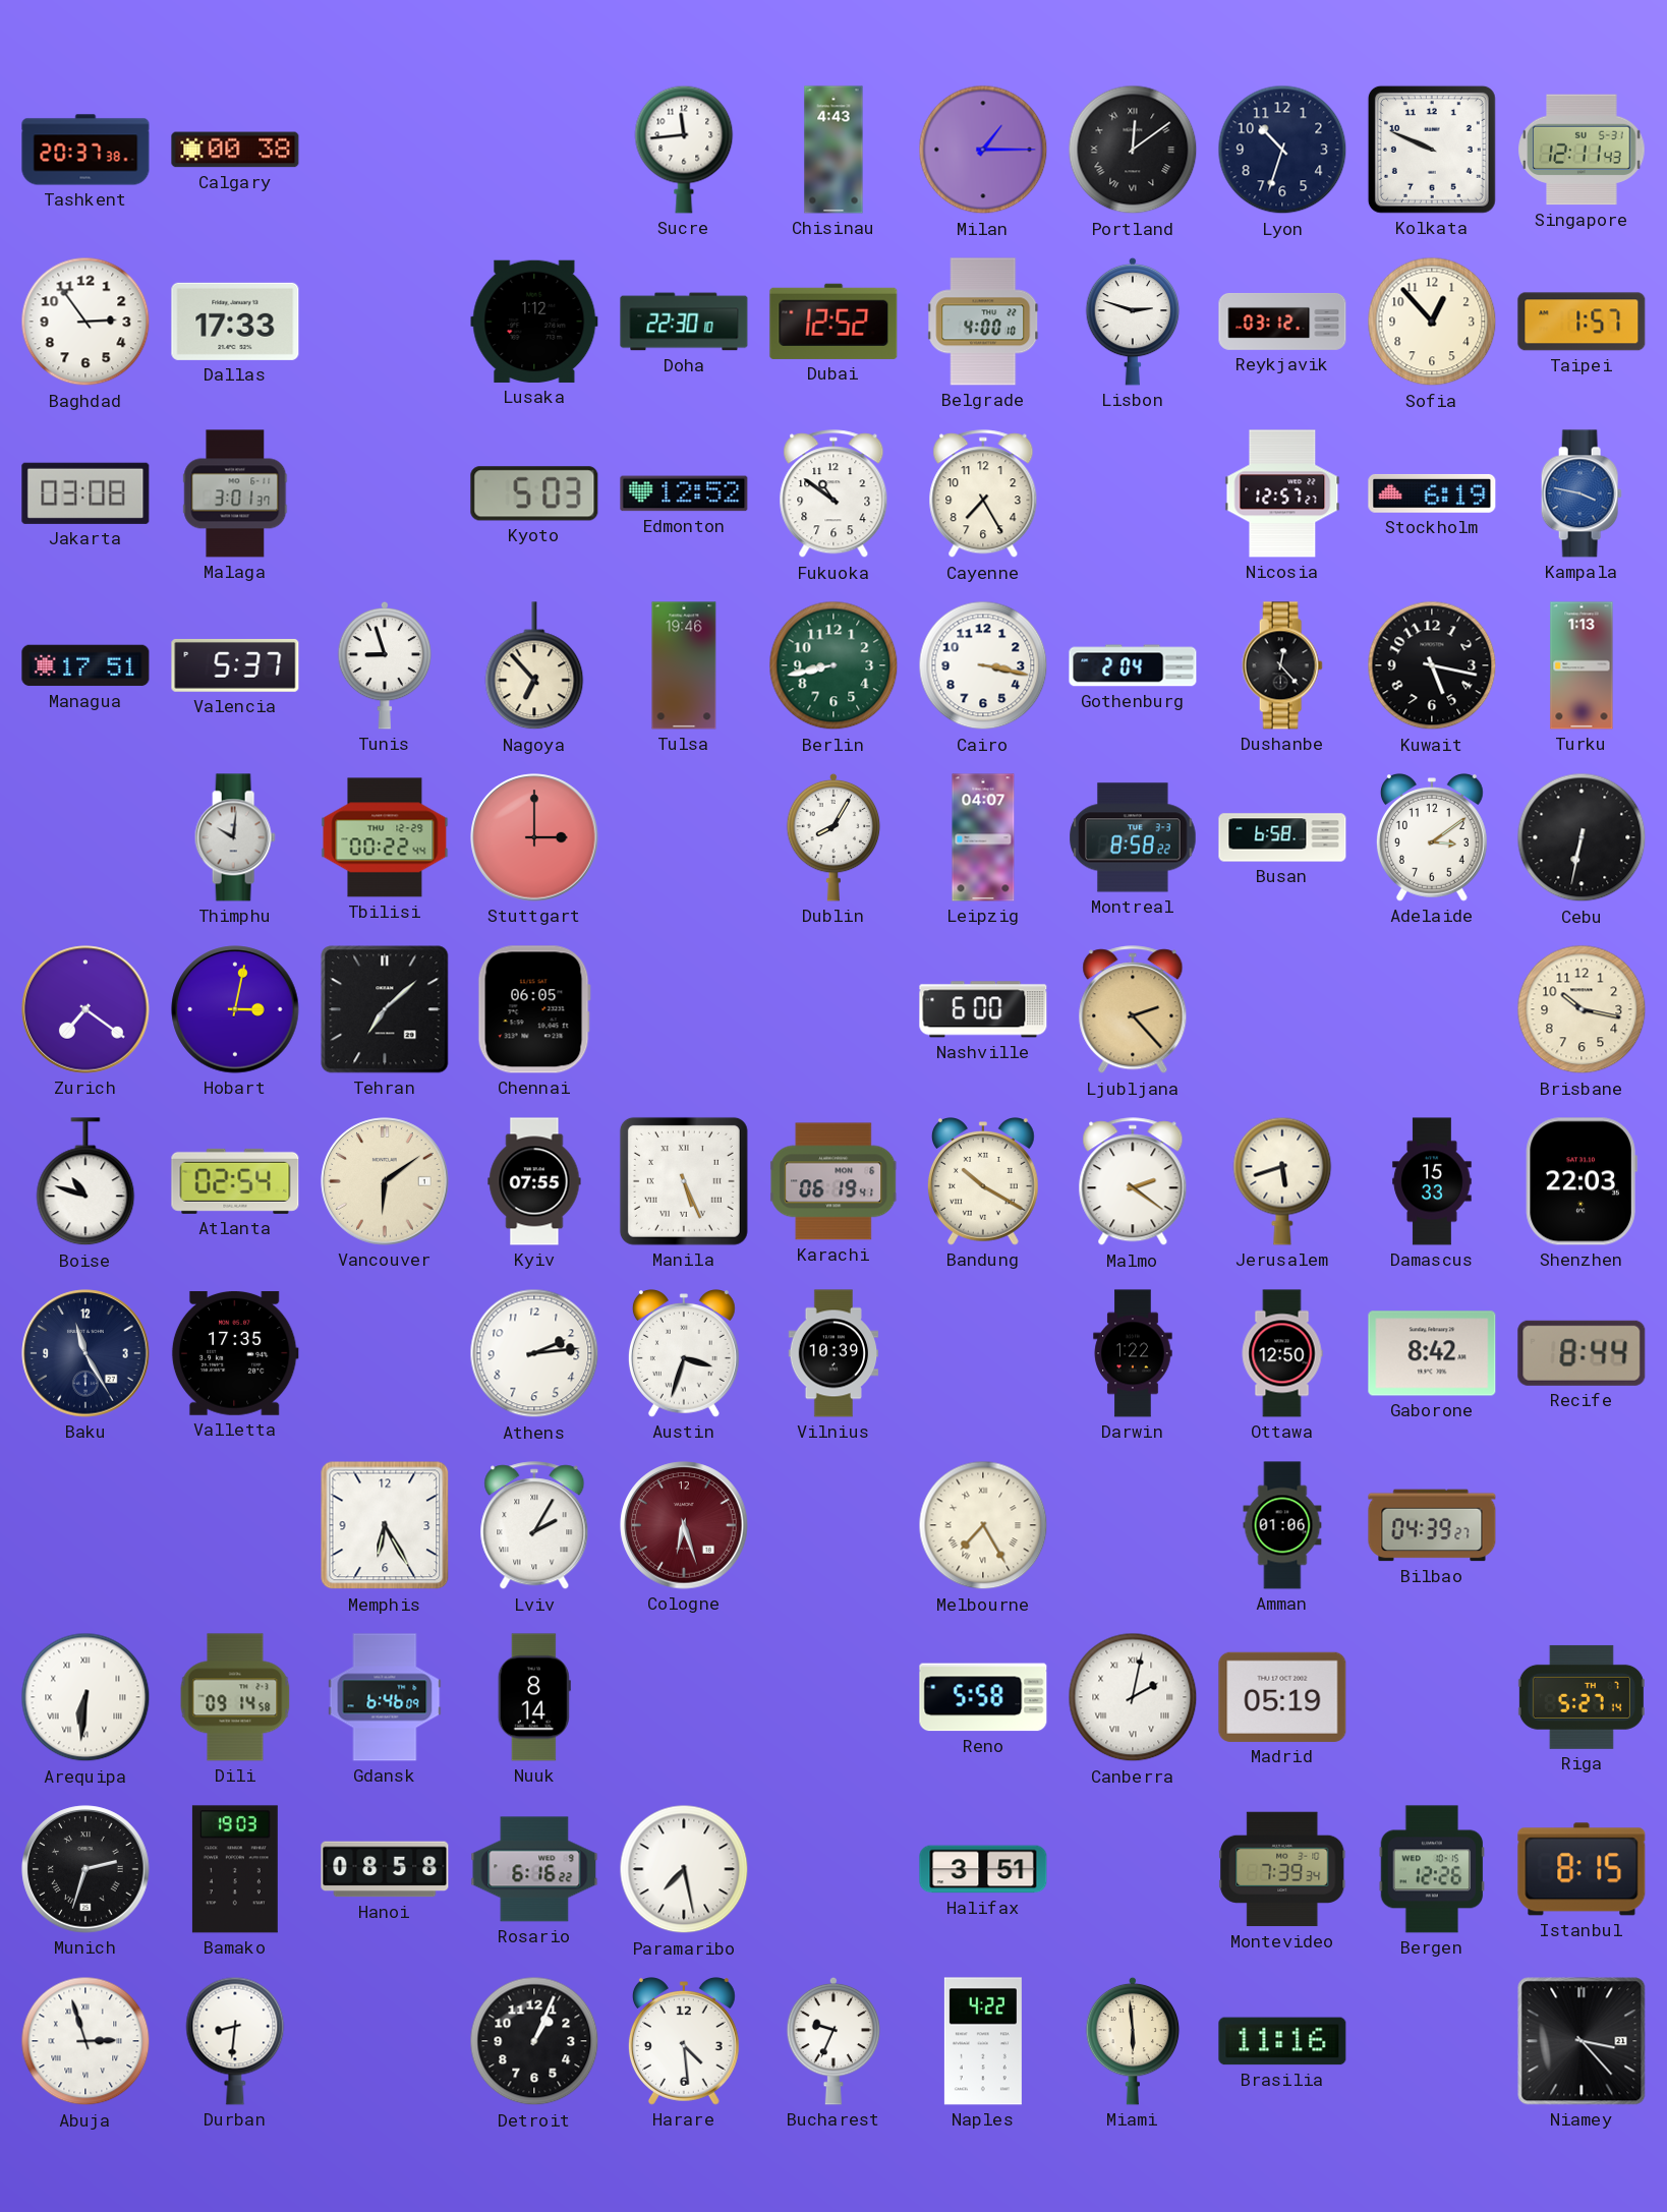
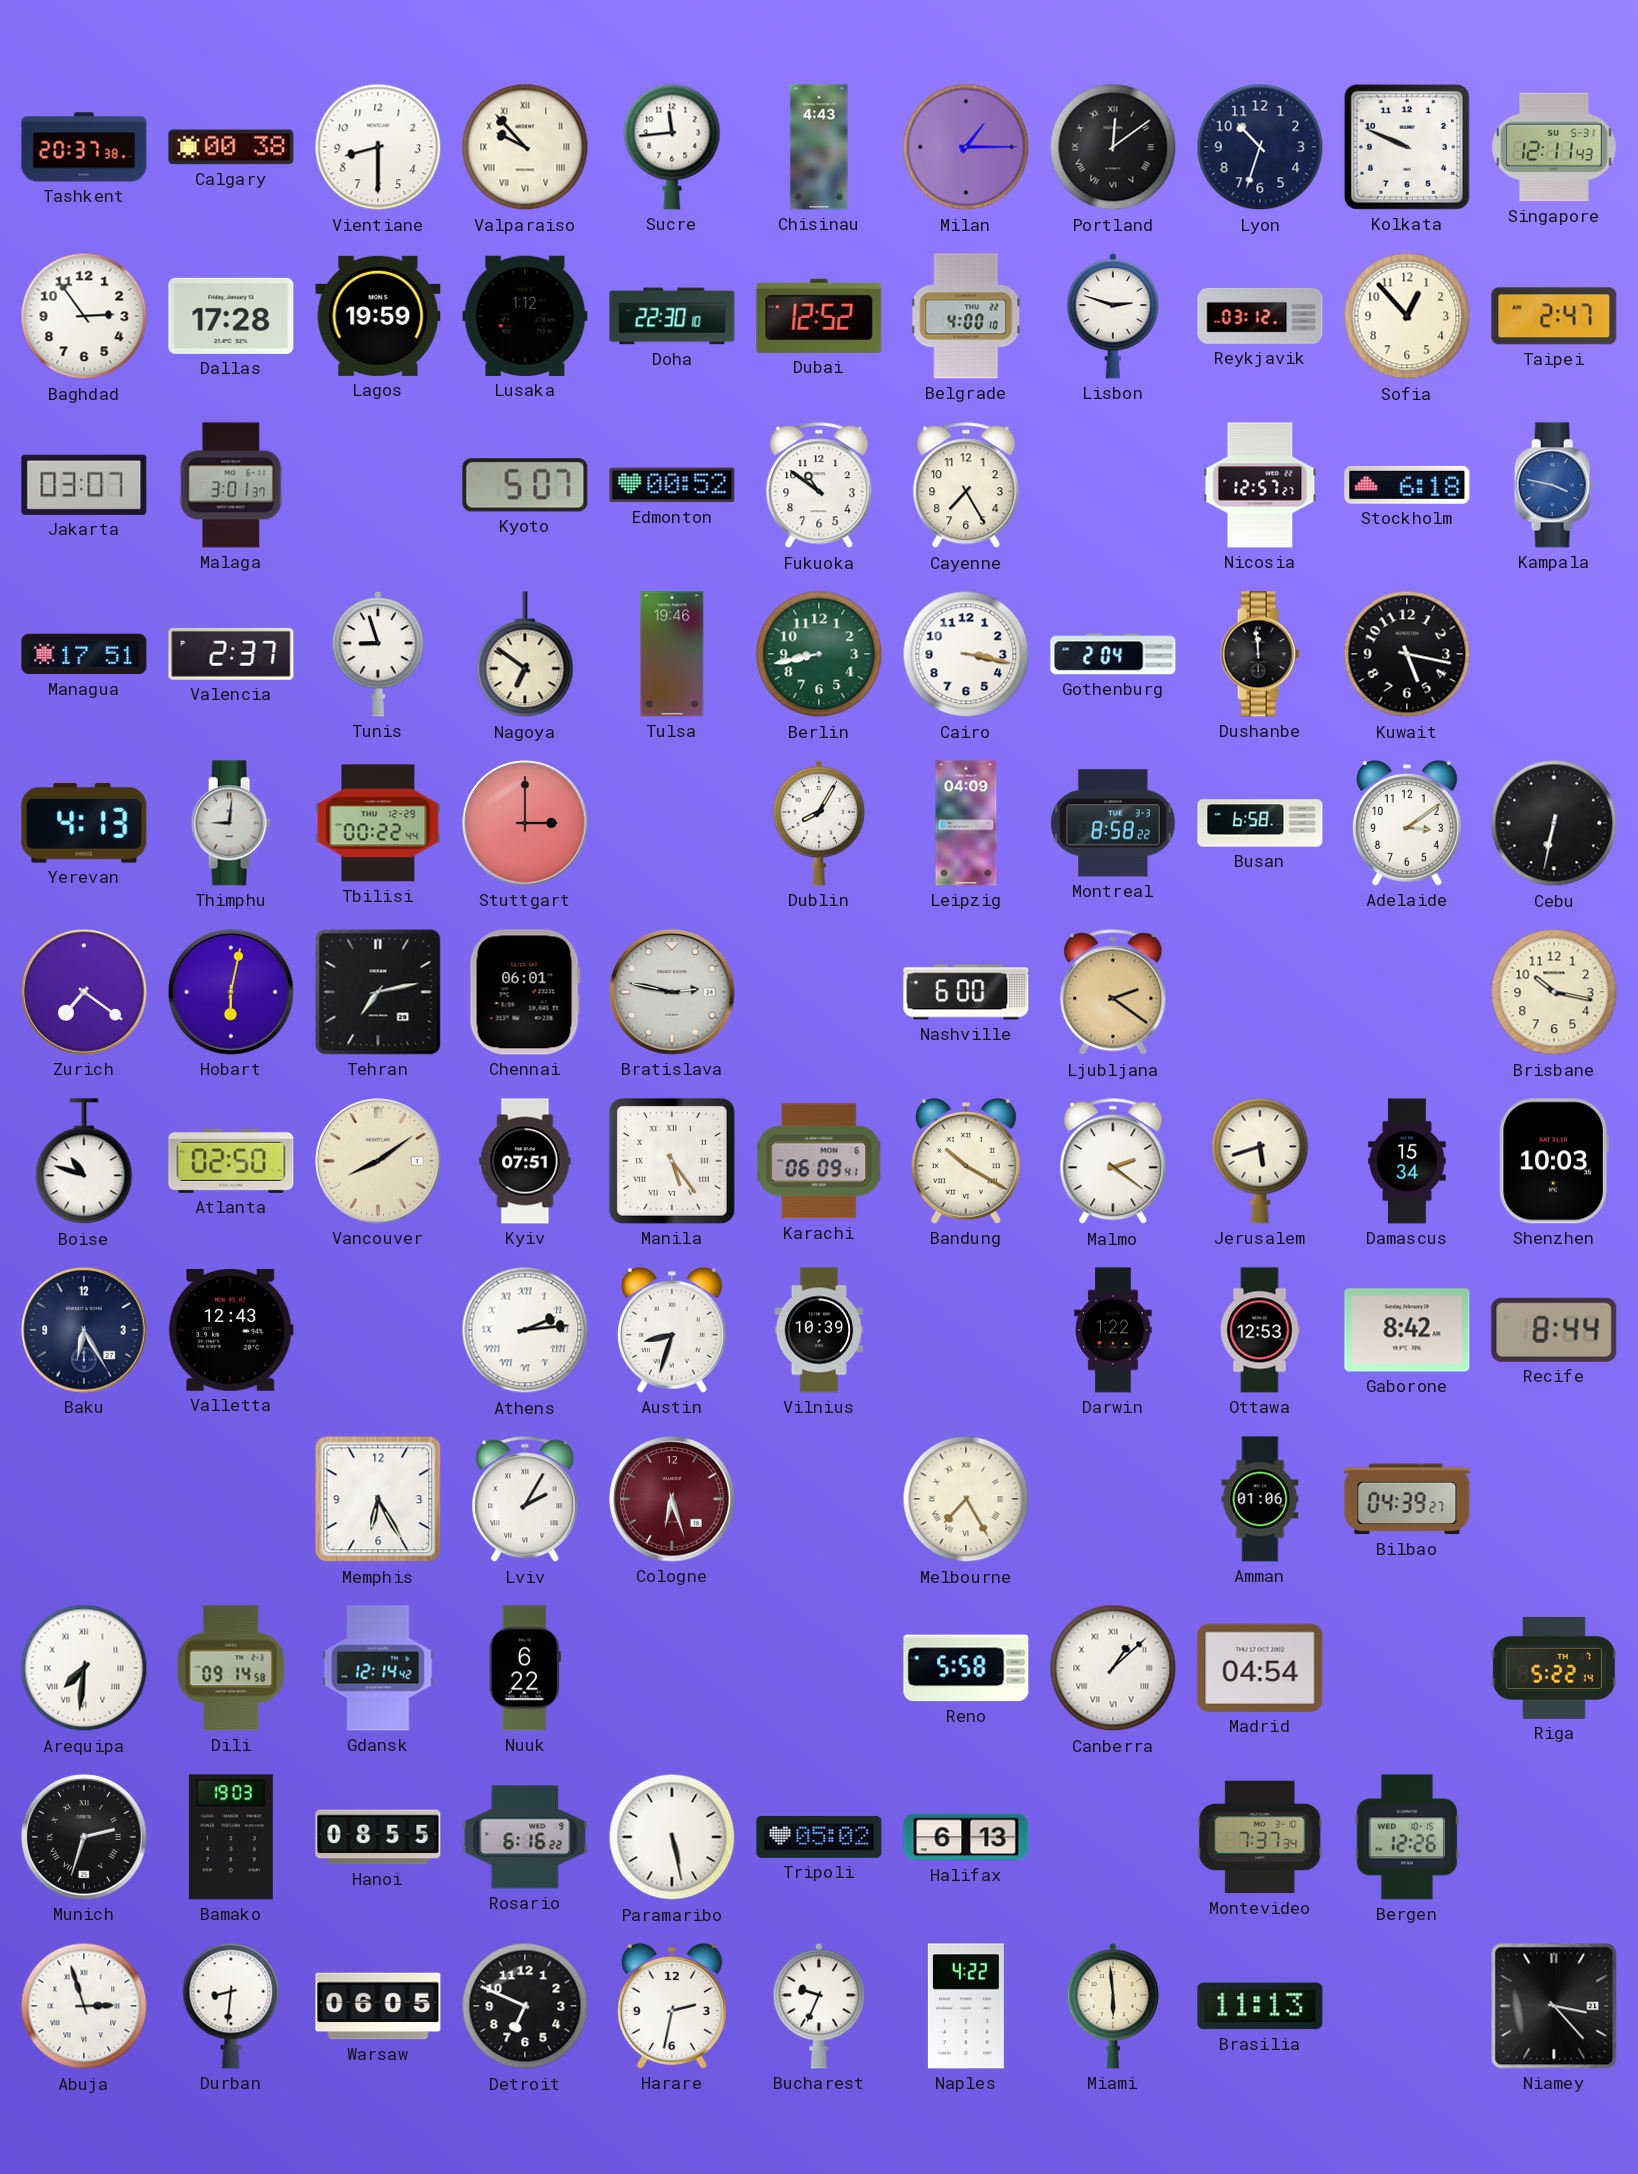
Vientiane: none -> 8:30 (378, 147)
Valparaiso: none -> 9:53 (525, 147)
Dallas: 17:33 -> 17:28 (231, 316)
Lagos: none -> 19:59 (378, 316)
Taipei: 1:57 -> 2:47 (1554, 316)
Jakarta: 03:08 -> 03:07 (84, 485)
Kyoto: 5:03 -> 5:07 (525, 485)
Edmonton: 12:52 -> 00:52 (672, 485)
Stockholm: 6:19 -> 6:18 (1407, 485)
Valencia: 5:37 -> 2:37 (231, 654)
Nagoya: 6:53 -> 6:51 (525, 655)
Dushanbe: 12:23 -> 11:59 (1260, 654)
Turku: 1:13 -> none (1582, 665)
Yerevan: none -> 4:13 (84, 823)
Thimphu: 10:01 -> 9:01 (231, 823)
Leipzig: 04:07 -> 04:09 (966, 823)
Hobart: 3:02 -> 6:02 (231, 992)
Tehran: 7:08 -> 7:13 (378, 992)
Chennai: 06:05 -> 06:01 (525, 992)
Bratislava: none -> 2:47 (672, 992)
Ljubljana: 2:23 -> 2:21 (1113, 993)
Atlanta: 02:54 -> 02:50 (231, 1161)
Vancouver: 6:09 -> 8:09 (378, 1161)
Kyiv: 07:55 -> 07:51 (525, 1161)
Manila: 5:26 -> 5:24 (672, 1161)
Karachi: 06:19 -> 06:09 (820, 1161)
Damascus: 15:33 -> 15:34 (1407, 1161)
Shenzhen: 22:03 -> 10:03 (1554, 1161)
Baku: 11:25 -> 6:25 (84, 1330)
Valletta: 17:35 -> 12:43 (231, 1331)
Athens numerals: Arabic -> Roman (525, 1330)
Austin: 3:33 -> 8:33 (672, 1331)
Ottawa: 12:50 -> 12:53 (1260, 1330)
Arequipa: 6:31 -> 7:31 (84, 1668)
Gdansk: 6:46 -> 12:14 (378, 1668)
Nuuk: 8:14 -> 6:22 (525, 1668)
Canberra: 2:02 -> 1:08 (1113, 1668)
Madrid: 05:19 -> 04:54 (1260, 1668)
Riga: 5:27 -> 5:22 (1554, 1668)
Hanoi: 08:58 -> 08:55 (378, 1837)
Paramaribo: 7:28 -> 5:28 (672, 1837)
Tripoli: none -> 05:02 (819, 1837)
Halifax: 3:51 -> 6:13 (966, 1837)
Montevideo: 7:39 -> 7:37 (1260, 1837)
Istanbul: 8:15 -> none (1582, 1869)
Warsaw: none -> 06:05 (378, 2006)
Detroit: 1:04 -> 6:49 (525, 2006)
Harare: 4:29 -> 2:32 (672, 2007)
Brasilia: 11:16 -> 11:13 (1260, 2006)
